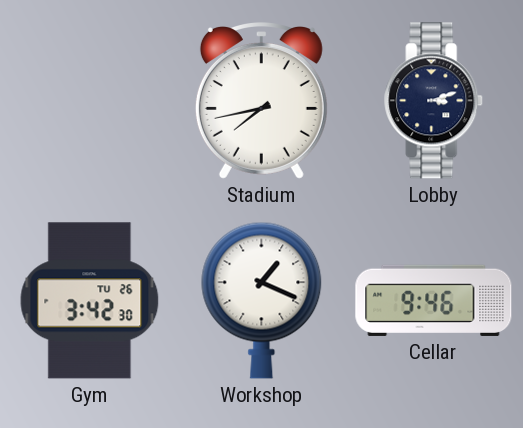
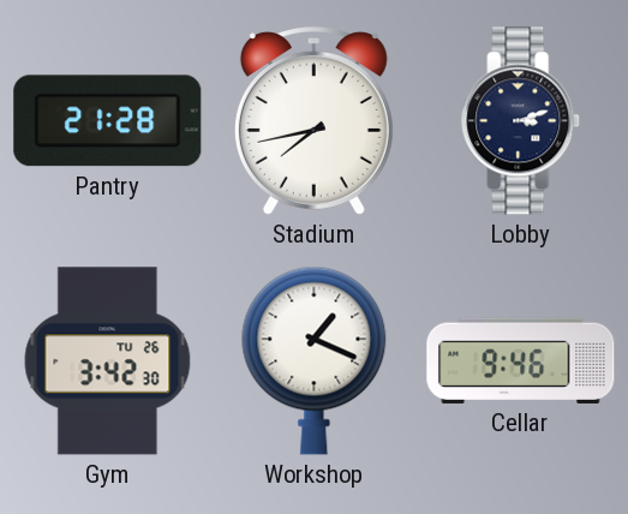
Pantry: none -> 21:28 (108, 121)
